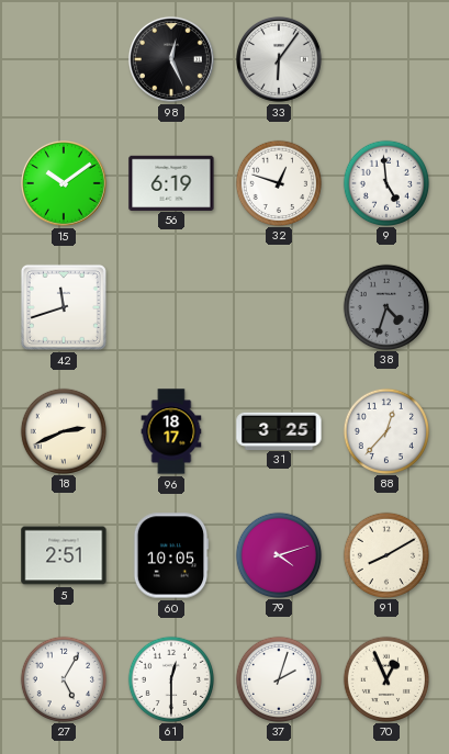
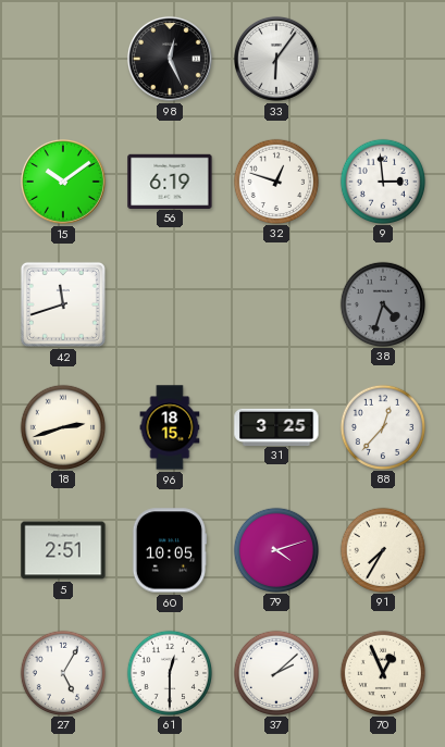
9: 4:59 -> 2:59 (382, 180)
18: 2:41 -> 2:42 (62, 426)
96: 18:17 -> 18:15 (170, 427)
91: 8:10 -> 7:35 (382, 549)
37: 2:03 -> 2:08 (275, 672)
